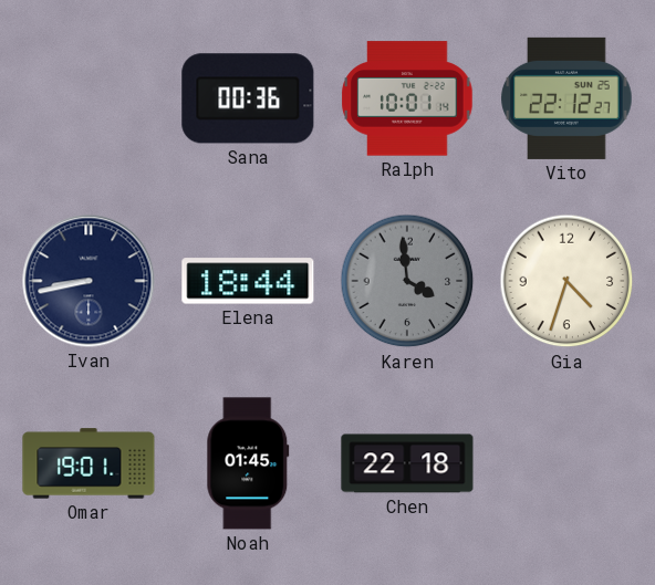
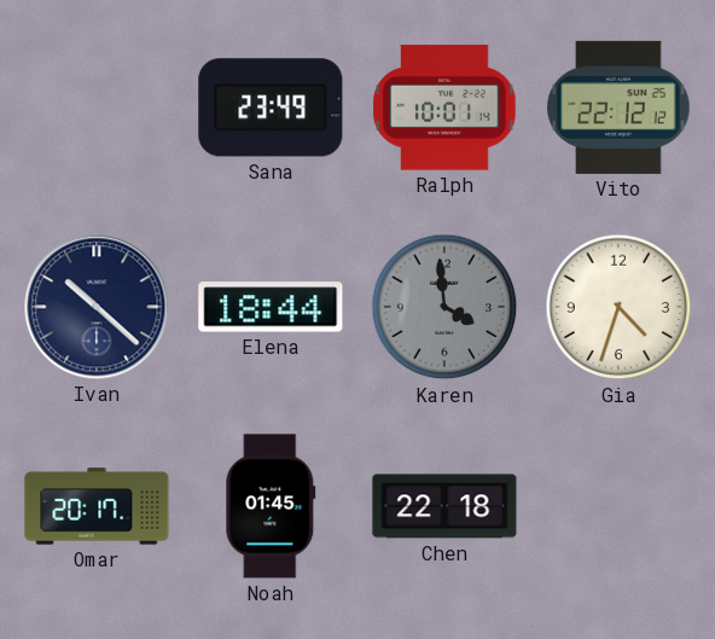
Sana: 00:36 -> 23:49 (271, 108)
Vito: 22:12:27 -> 22:12:12 (618, 108)
Ivan: 8:43 -> 10:22 (97, 307)
Omar: 19:01 -> 20:17 (97, 506)
